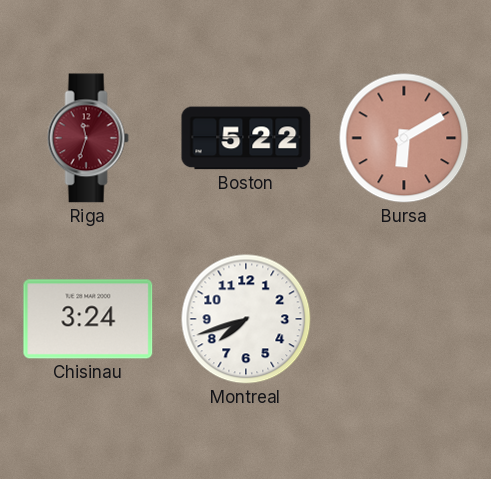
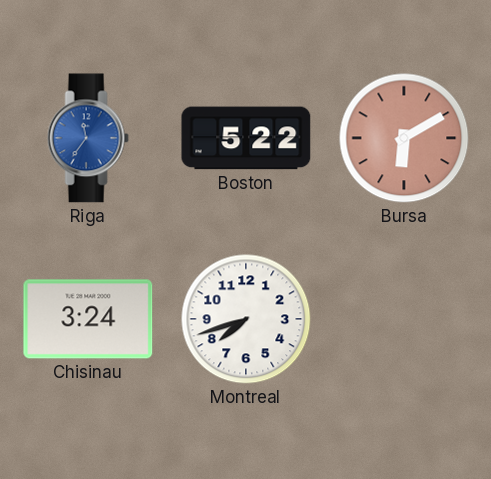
Riga: 11:33 -> 11:36 (88, 138)
Riga dial: burgundy -> blue (88, 138)
